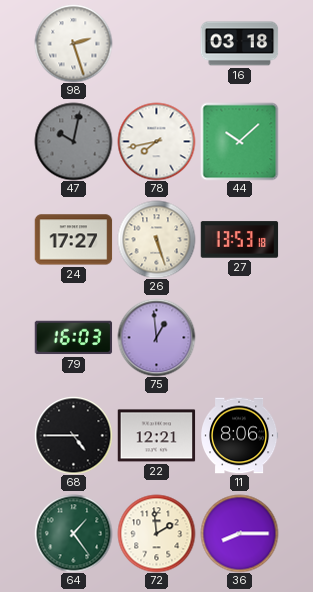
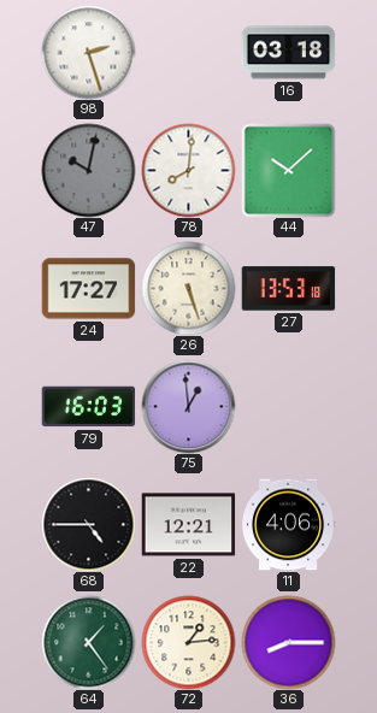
78: 7:43 -> 8:01 (188, 170)
11: 8:06 -> 4:06 (289, 525)
72: 1:59 -> 1:14 (188, 642)
